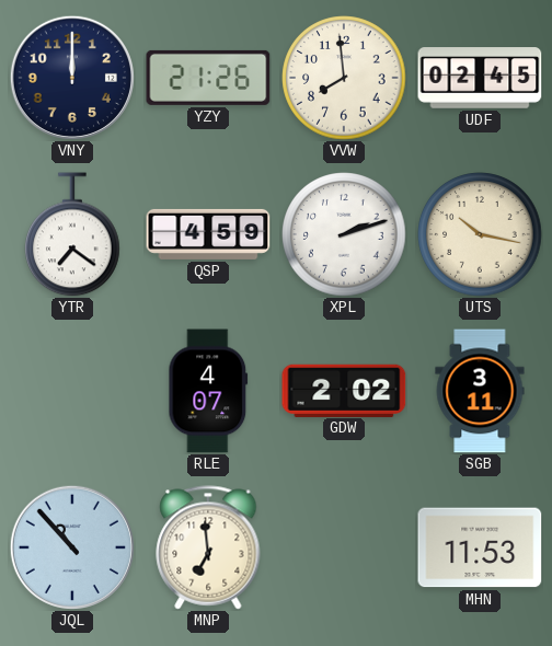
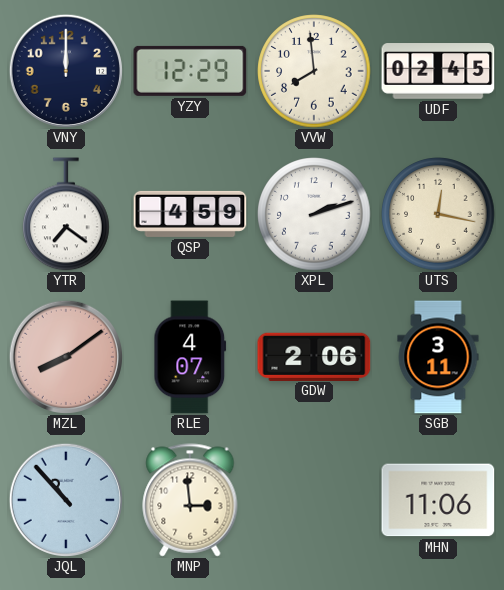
YZY: 21:26 -> 12:29 (190, 71)
UTS: 10:17 -> 12:17 (438, 214)
MZL: none -> 8:09 (66, 357)
GDW: 2:02 -> 2:06 (314, 356)
MNP: 6:59 -> 2:59 (190, 500)
MHN: 11:53 -> 11:06 (438, 500)
